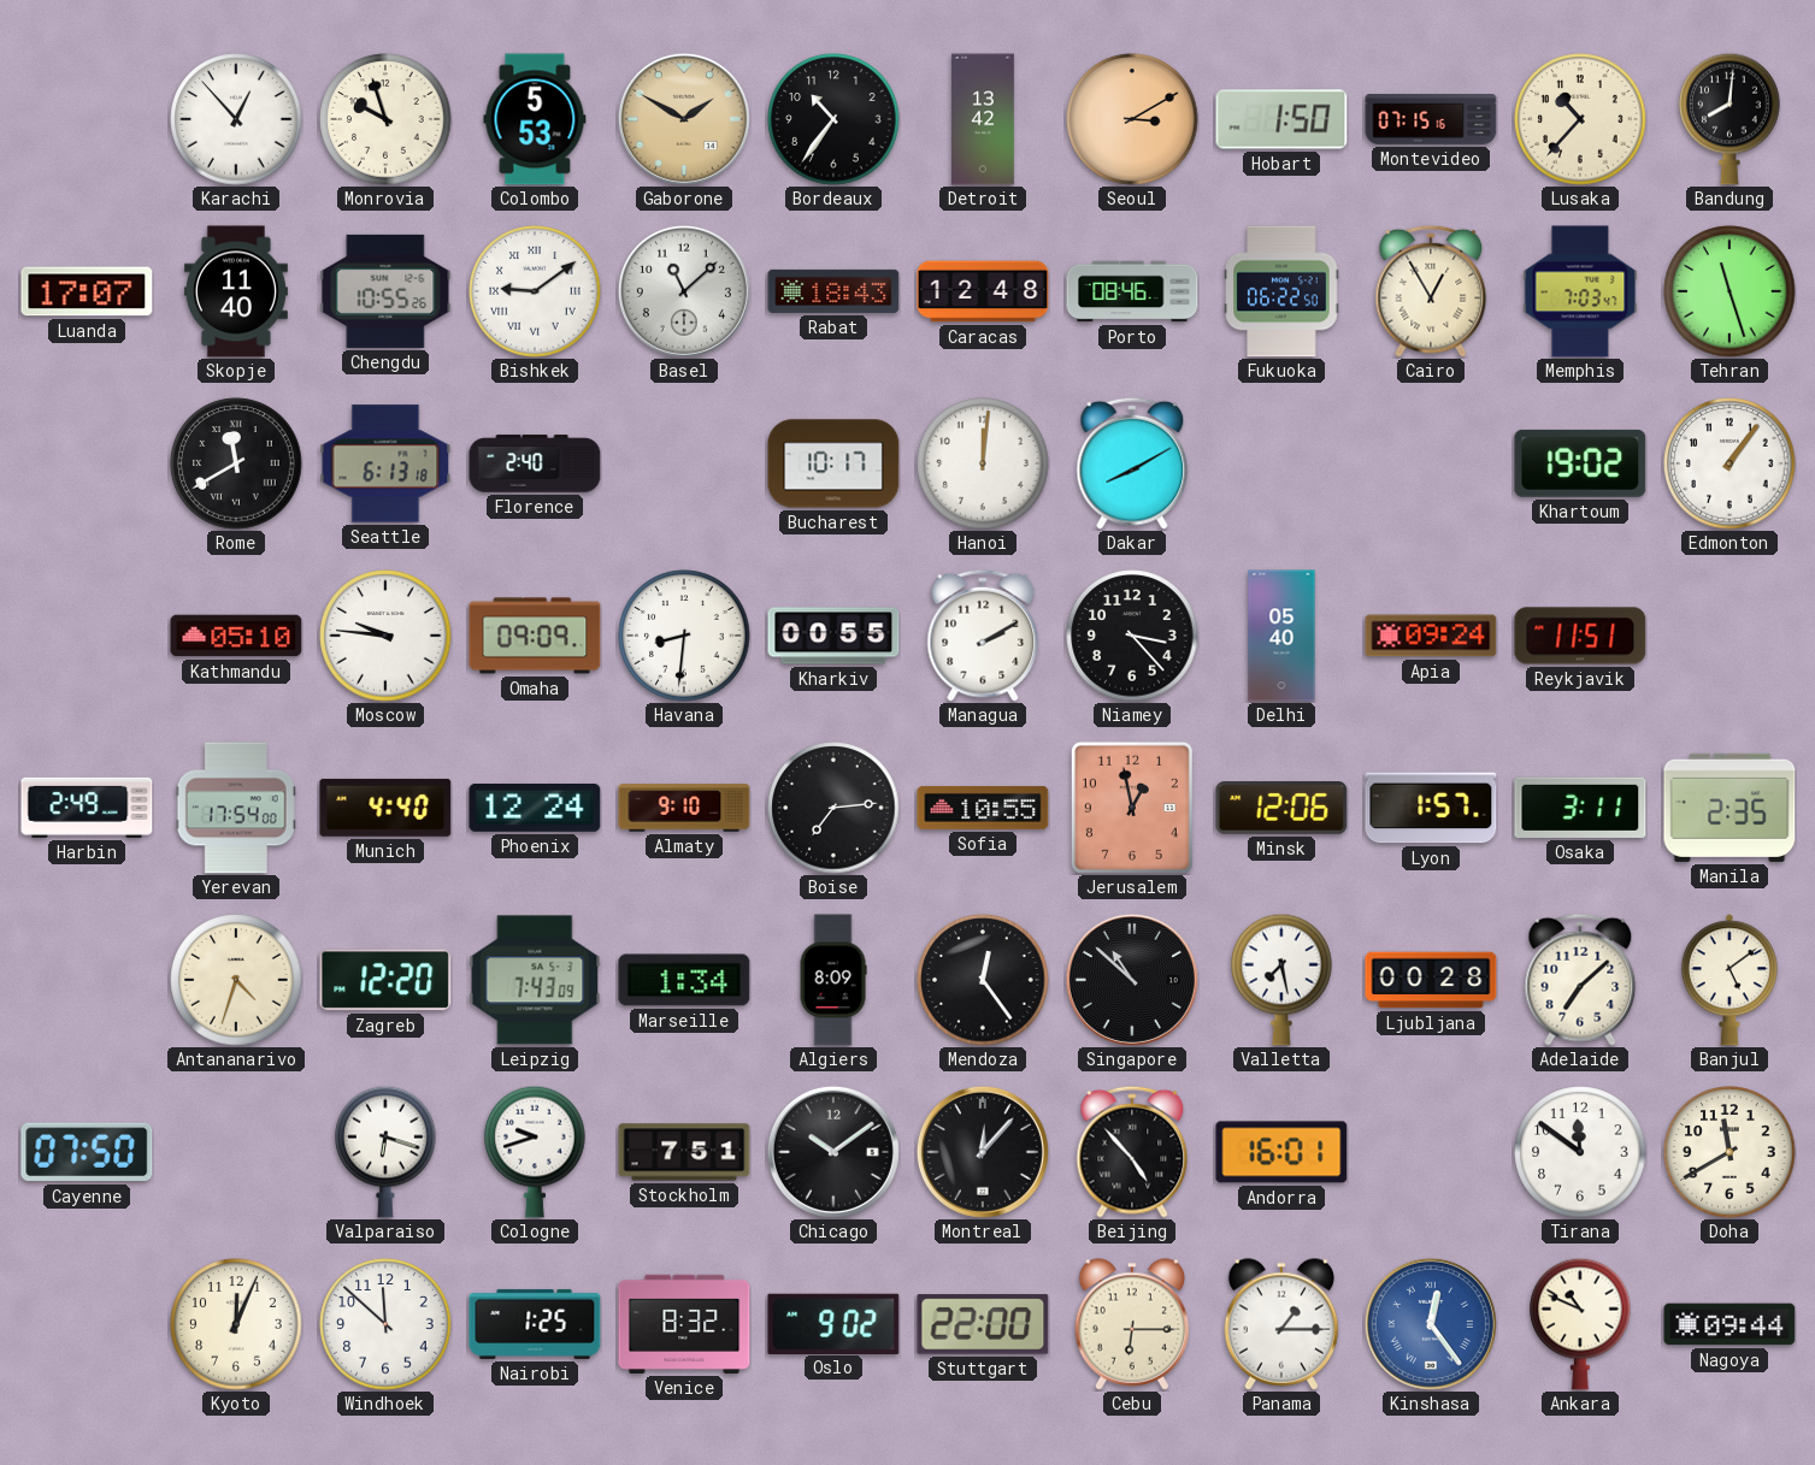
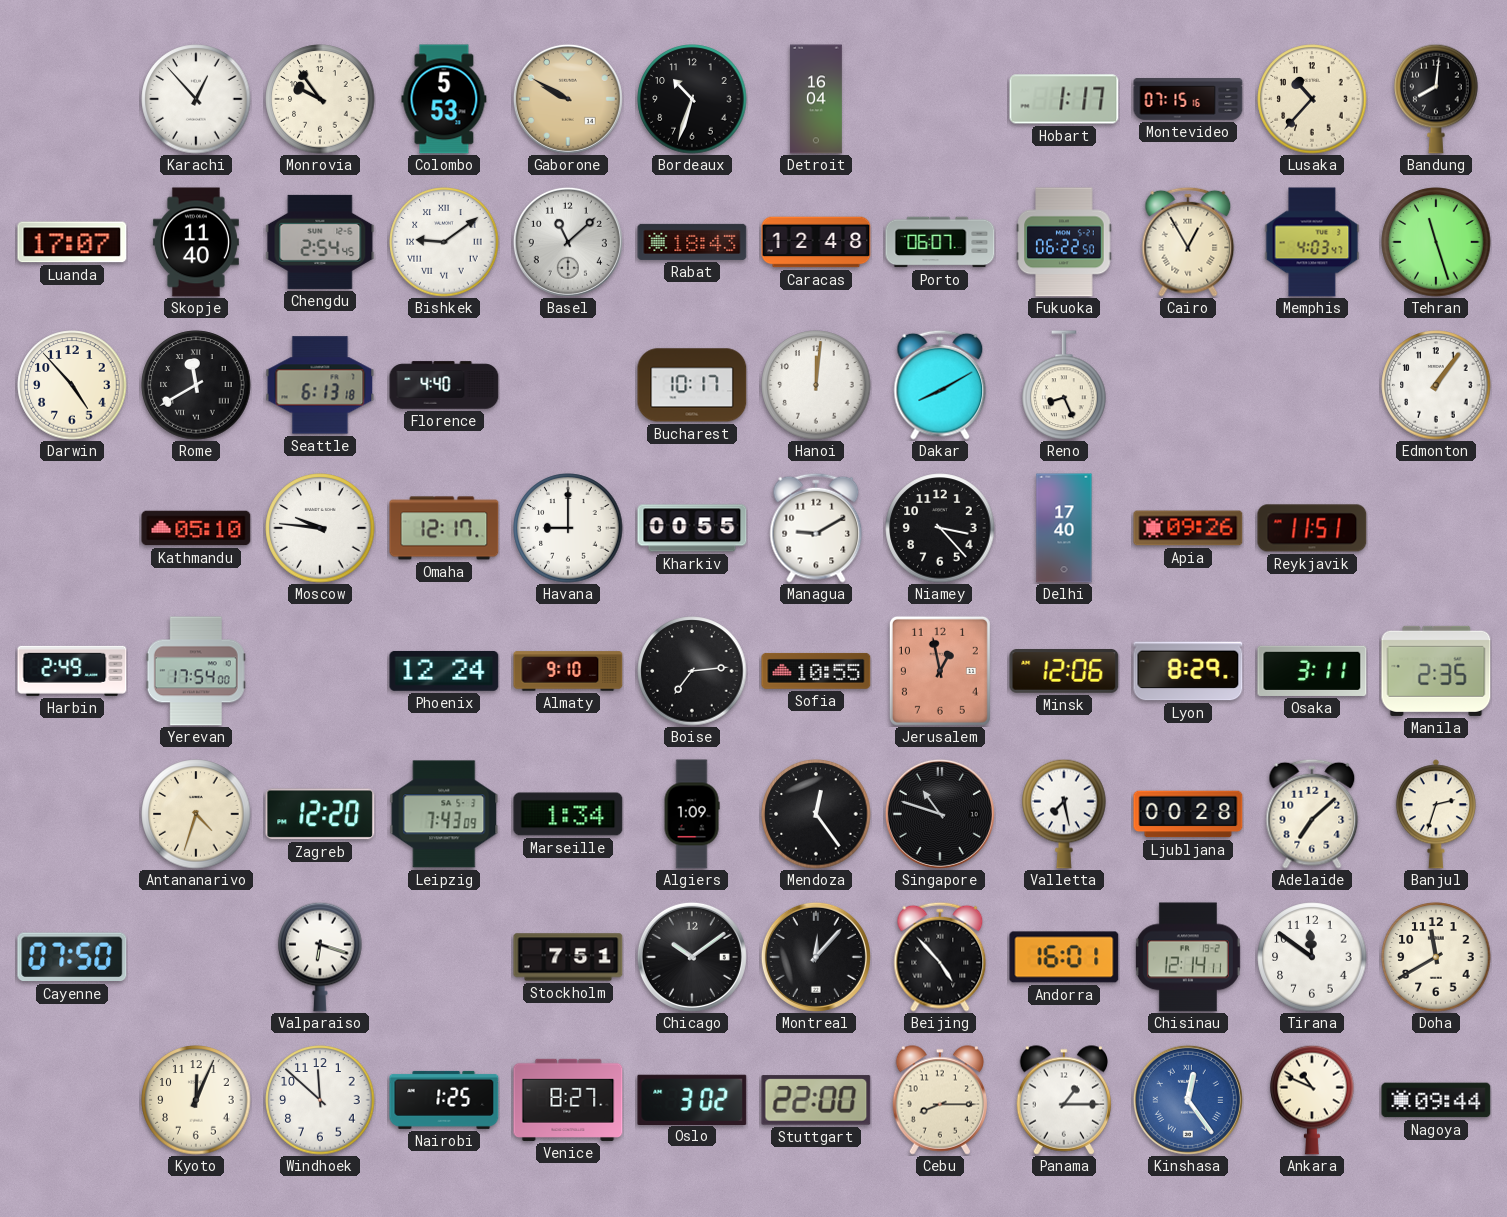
Monrovia: 9:57 -> 9:54 (320, 99)
Gaborone: 1:50 -> 9:50 (568, 99)
Bordeaux: 10:36 -> 10:33 (692, 99)
Detroit: 13:42 -> 16:04 (816, 99)
Seoul: 3:10 -> none (1132, 119)
Hobart: 1:50 -> 1:17 (1064, 99)
Chengdu: 10:55 -> 2:54 (320, 242)
Porto: 08:46 -> 06:07 (940, 242)
Memphis: 7:03 -> 4:03 (1312, 242)
Darwin: none -> 4:53 (72, 385)
Florence: 2:40 -> 4:40 (444, 385)
Reno: none -> 8:26 (1064, 385)
Khartoum: 19:02 -> none (1580, 463)
Omaha: 09:09 -> 12:17 (444, 528)
Havana: 8:31 -> 9:00 (568, 528)
Managua: 2:10 -> 9:10 (816, 528)
Delhi: 05:40 -> 17:40 (1064, 528)
Apia: 09:24 -> 09:26 (1188, 528)
Munich: 4:40 -> none (385, 808)
Lyon: 1:57 -> 8:29 (1188, 671)
Algiers: 8:09 -> 1:09 (692, 814)
Singapore: 10:52 -> 10:48 (940, 814)
Banjul: 5:09 -> 2:33 (1436, 814)
Cologne: 9:42 -> none (535, 1152)
Chisinau: none -> 12:14 (1188, 957)
Venice: 8:32 -> 8:27 (568, 1100)
Oslo: 9:02 -> 3:02 (692, 1099)
Cebu: 6:15 -> 8:15 (940, 1100)
